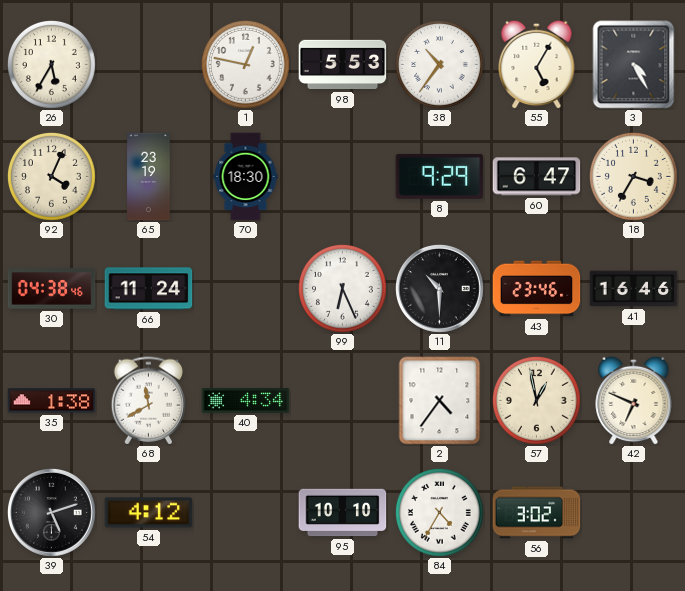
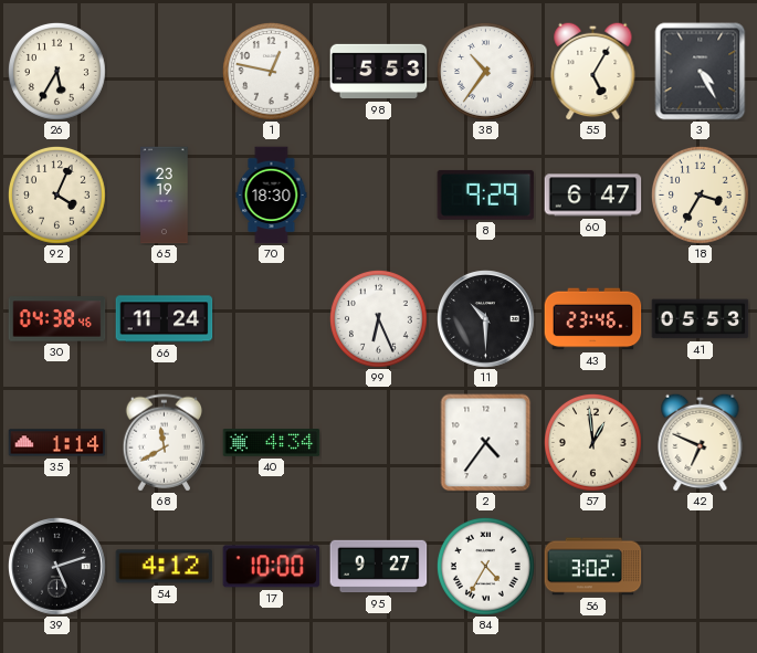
41: 16:46 -> 05:53 (701, 319)
35: 1:38 -> 1:14 (57, 443)
57: 12:58 -> 12:59 (592, 442)
17: none -> 10:00 (272, 567)
95: 10:10 -> 9:27 (379, 567)
